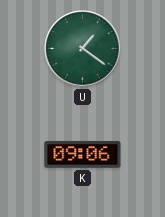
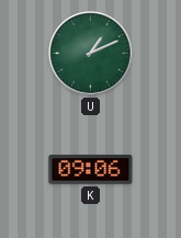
U: 1:21 -> 1:11 (91, 54)
